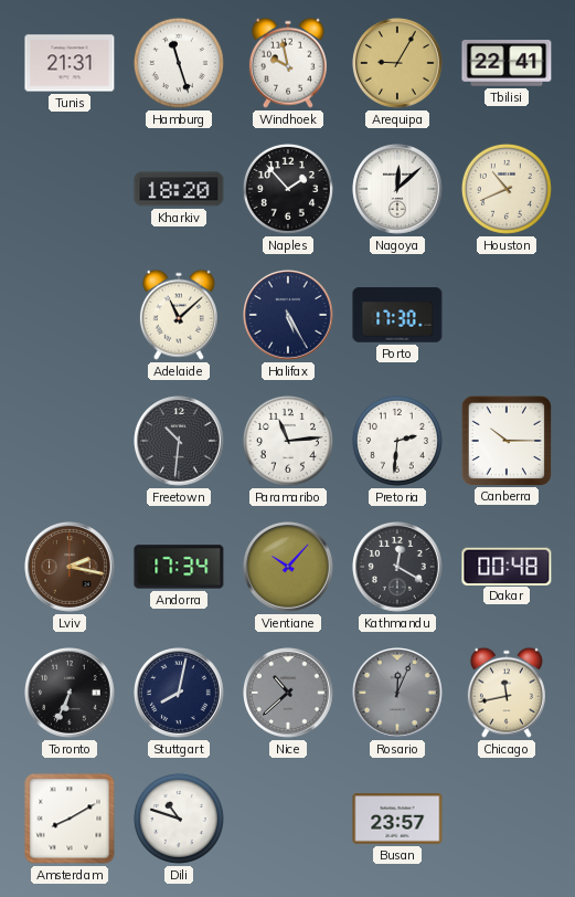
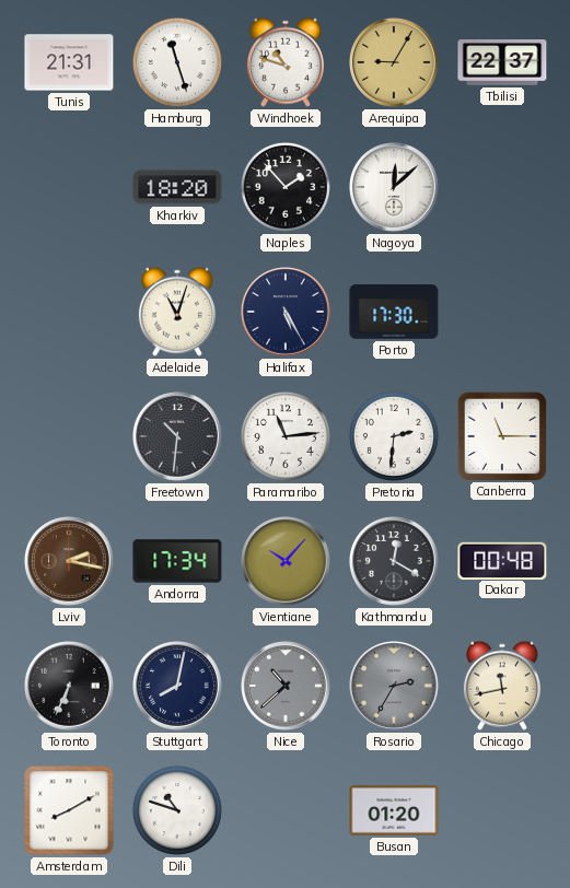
Windhoek: 9:58 -> 10:48 (286, 62)
Tbilisi: 22:41 -> 22:37 (502, 63)
Houston: 10:41 -> none (507, 189)
Adelaide: 11:08 -> 11:03 (177, 312)
Canberra: 10:15 -> 11:15 (501, 435)
Rosario: 12:04 -> 2:35 (395, 687)
Busan: 23:57 -> 01:20 (394, 810)
